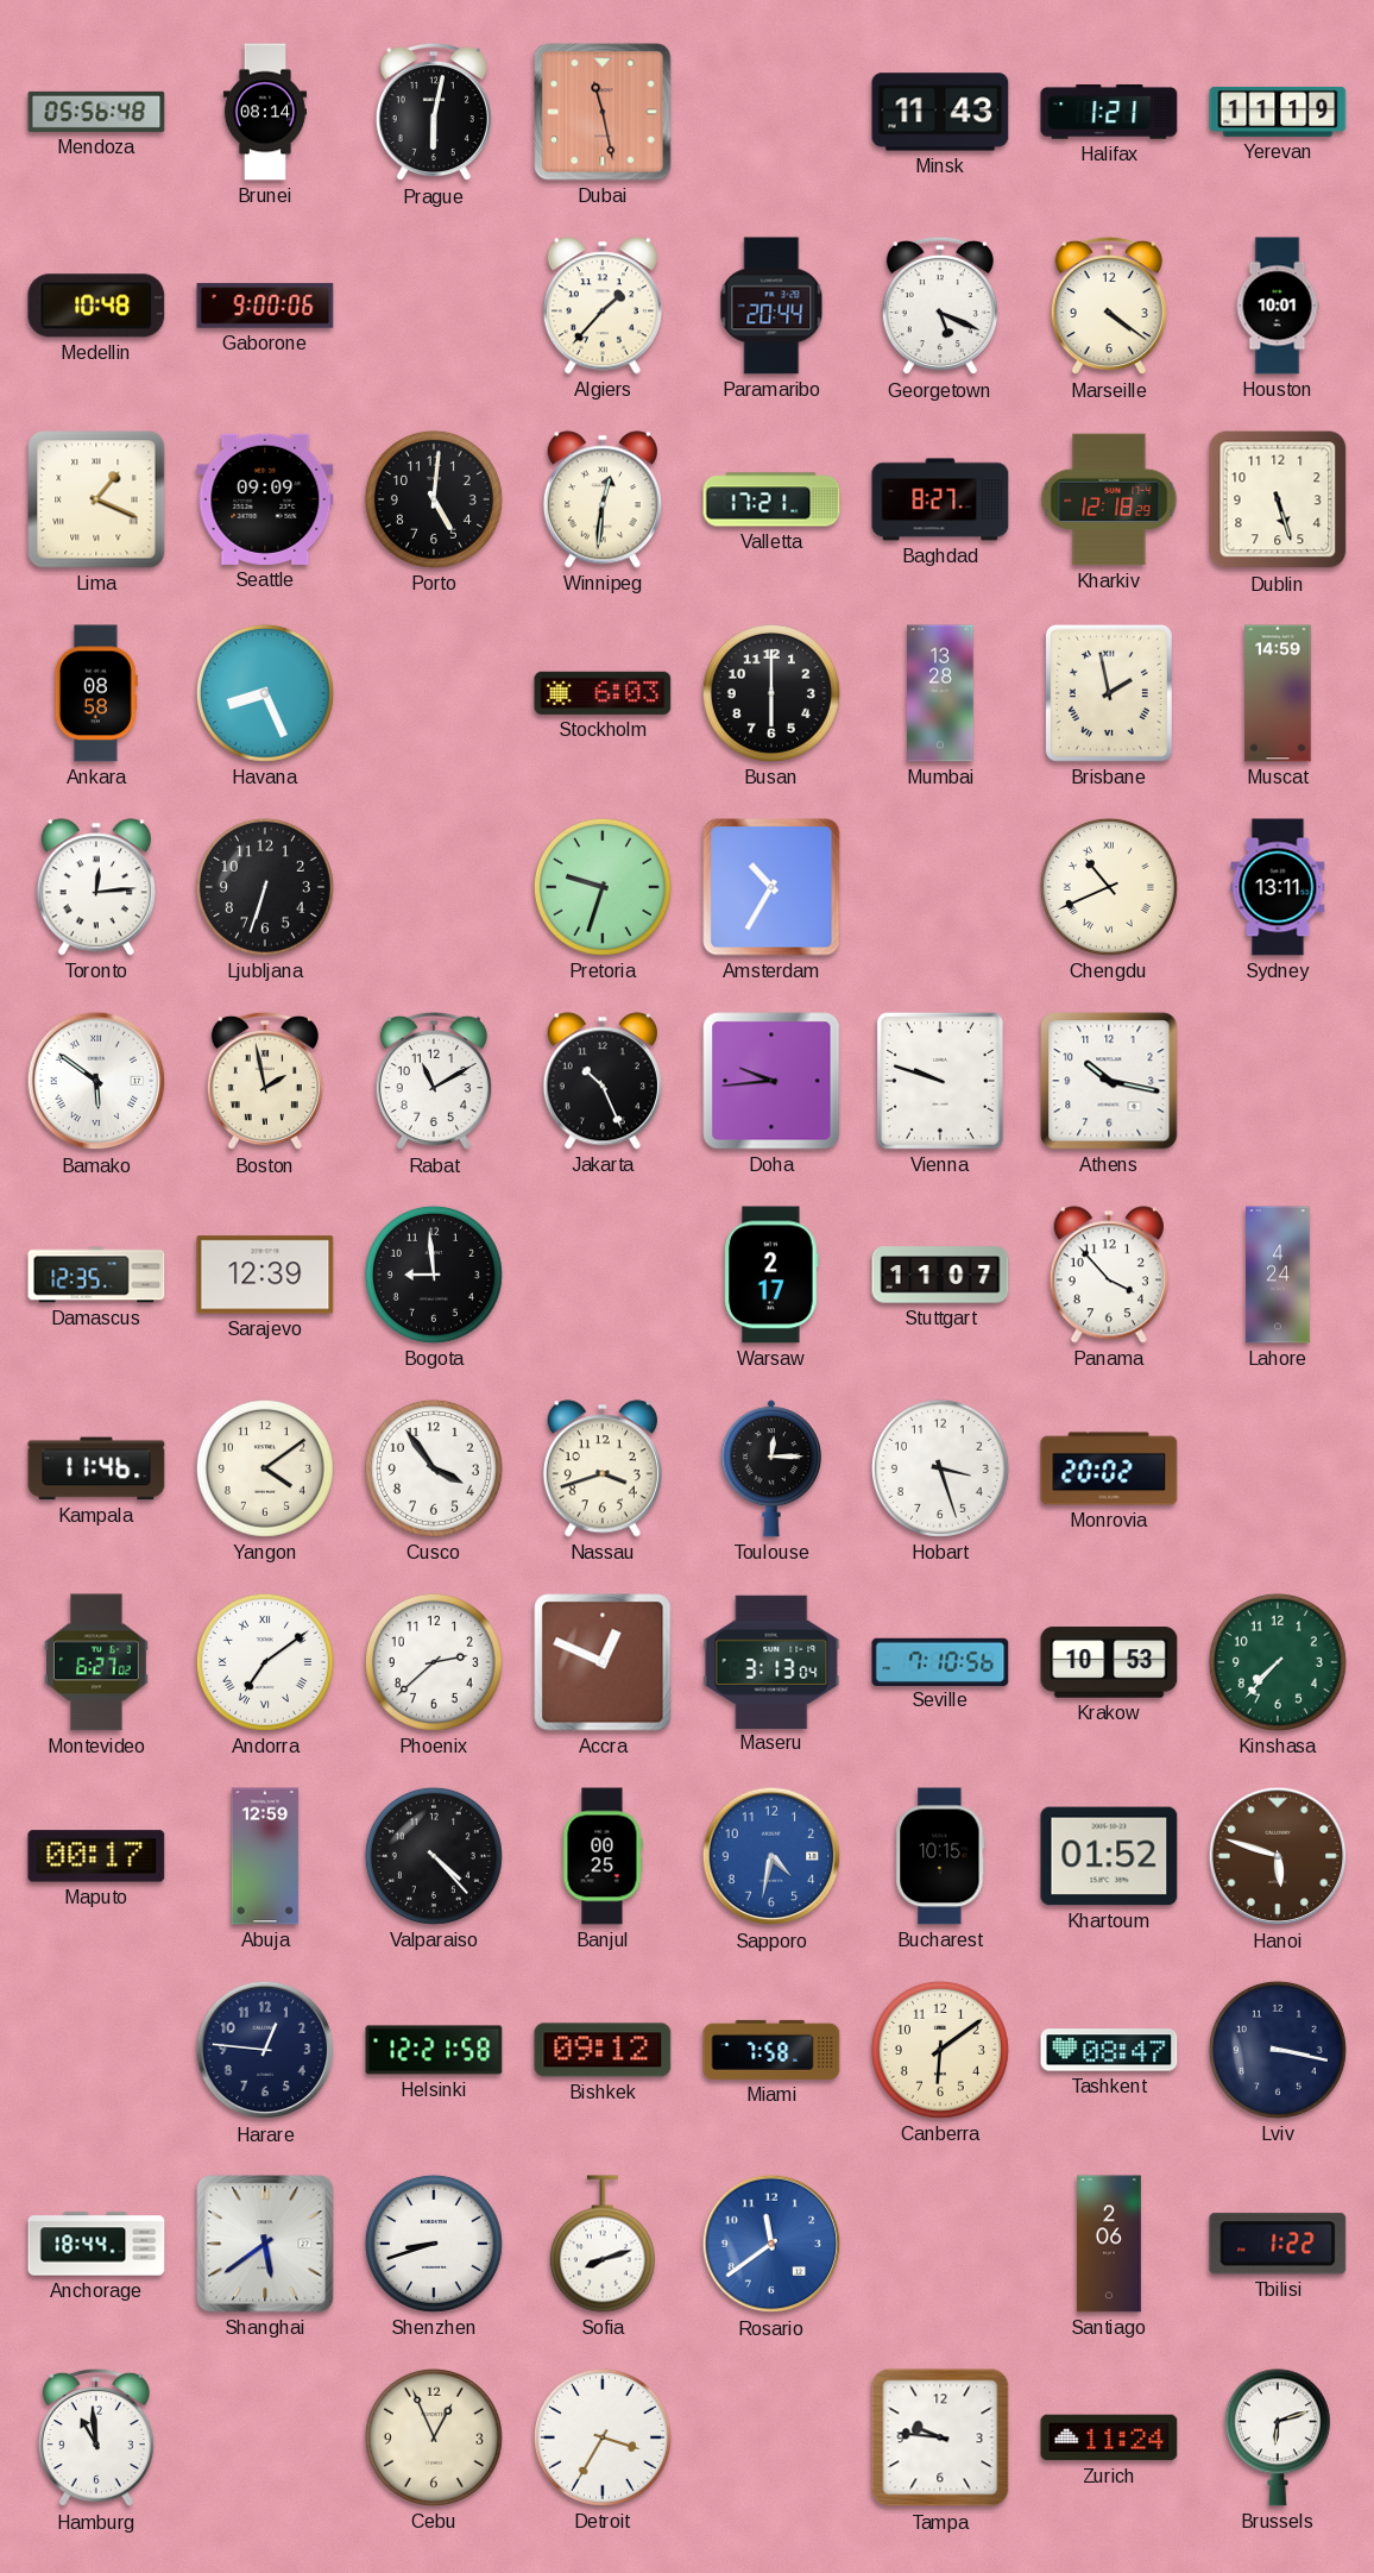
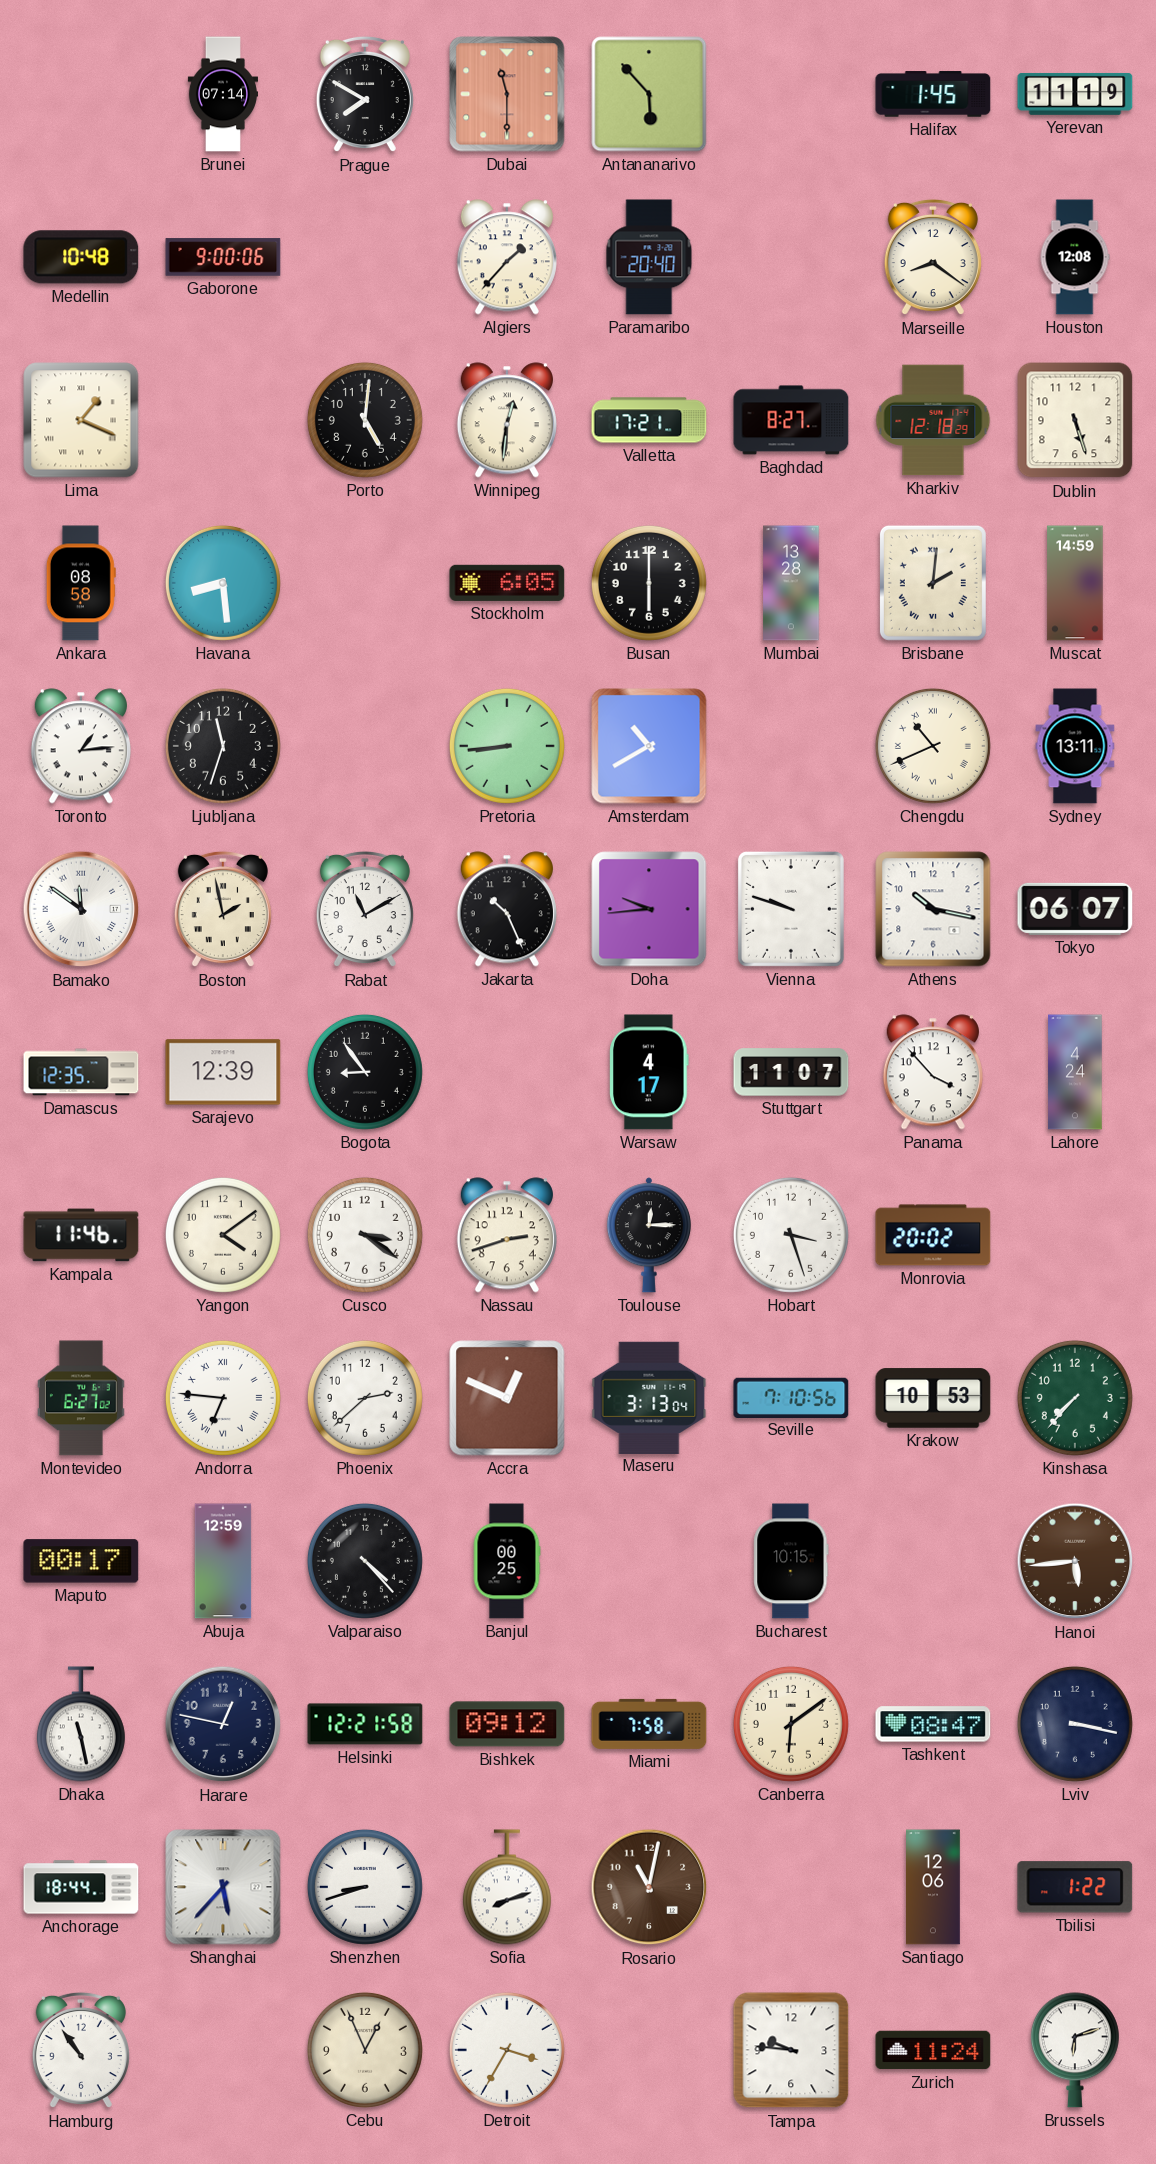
Mendoza: 05:56 -> none (96, 112)
Brunei: 08:14 -> 07:14 (222, 94)
Prague: 6:02 -> 7:50 (365, 94)
Dubai: 11:28 -> 11:30 (507, 94)
Antananarivo: none -> 5:53 (649, 94)
Minsk: 11:43 -> none (940, 112)
Halifax: 1:21 -> 1:45 (933, 94)
Paramaribo: 20:44 -> 20:40 (649, 257)
Georgetown: 5:19 -> none (940, 306)
Marseille: 4:21 -> 8:21 (933, 257)
Houston: 10:01 -> 12:08 (1075, 257)
Seattle: 09:09 -> none (265, 499)
Havana: 8:26 -> 8:29 (223, 583)
Stockholm: 6:03 -> 6:05 (507, 583)
Brisbane: 1:58 -> 2:01 (933, 583)
Toronto: 12:14 -> 1:14 (81, 746)
Ljubljana: 6:33 -> 11:33 (223, 746)
Pretoria: 9:33 -> 8:44 (507, 746)
Amsterdam: 10:35 -> 10:40 (649, 746)
Bamako: 5:51 -> 11:51 (81, 909)
Tokyo: none -> 06:07 (1075, 909)
Bogota: 8:59 -> 8:54 (365, 1072)
Warsaw: 2:17 -> 4:17 (649, 1072)
Cusco: 3:54 -> 3:21 (365, 1235)
Nassau: 3:42 -> 2:42 (507, 1235)
Andorra: 7:09 -> 6:46 (223, 1398)
Sapporo: 4:32 -> none (771, 1856)
Khartoum: 01:52 -> none (1109, 1856)
Hanoi: 5:48 -> 5:44 (1075, 1561)
Dhaka: none -> 11:28 (81, 1724)
Harare: 12:46 -> 12:47 (223, 1724)
Shanghai: 5:39 -> 5:37 (223, 1887)
Rosario: 11:39 -> 11:02 (649, 1887)
Rosario dial: blue -> brown (649, 1887)
Santiago: 2:06 -> 12:06 (933, 1887)
Hamburg: 10:59 -> 10:54 (81, 2050)
